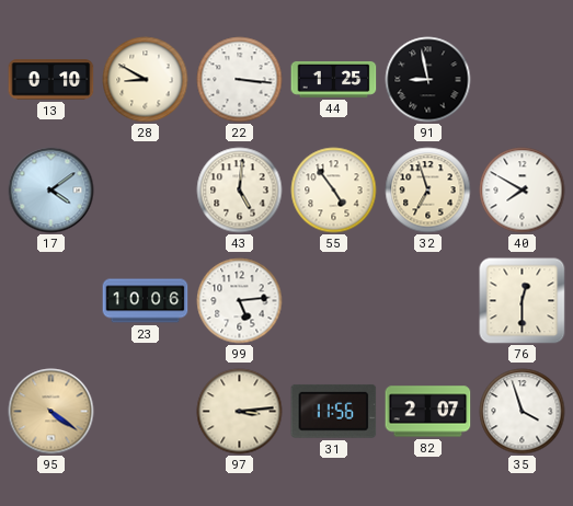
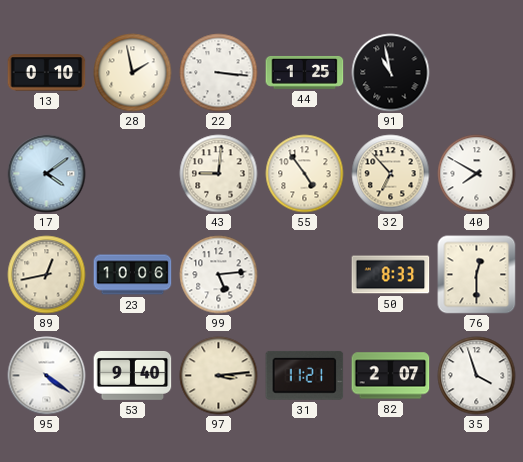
28: 8:50 -> 1:58 (133, 73)
91: 8:58 -> 10:58 (391, 73)
43: 5:01 -> 9:01 (219, 174)
32: 6:57 -> 6:53 (391, 174)
89: none -> 12:43 (47, 275)
50: none -> 8:33 (391, 275)
95 dial: champagne -> white (47, 376)
53: none -> 9:40 (133, 375)
31: 11:56 -> 11:21 (305, 375)
